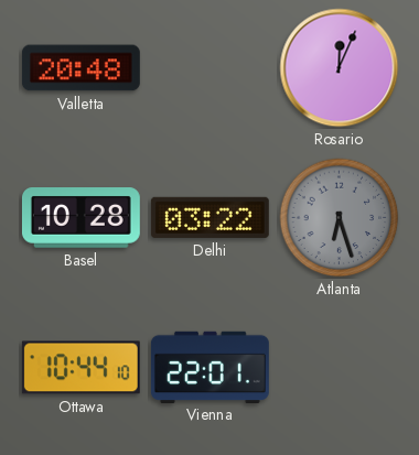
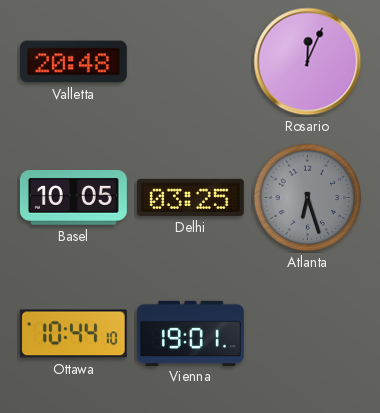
Basel: 10:28 -> 10:05 (73, 198)
Delhi: 03:22 -> 03:25 (190, 197)
Vienna: 22:01 -> 19:01 (190, 333)
